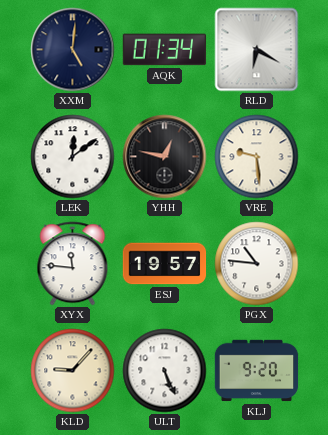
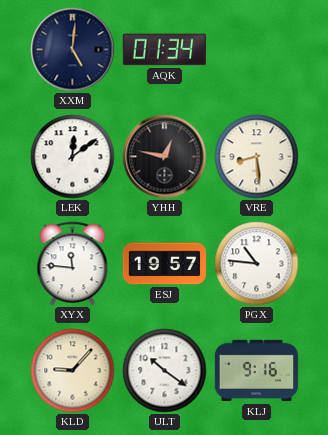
RLD: 6:20 -> none (257, 50)
VRE: 9:29 -> 8:29 (257, 157)
ULT: 5:26 -> 10:21 (165, 371)
KLJ: 9:20 -> 9:16 (257, 371)
